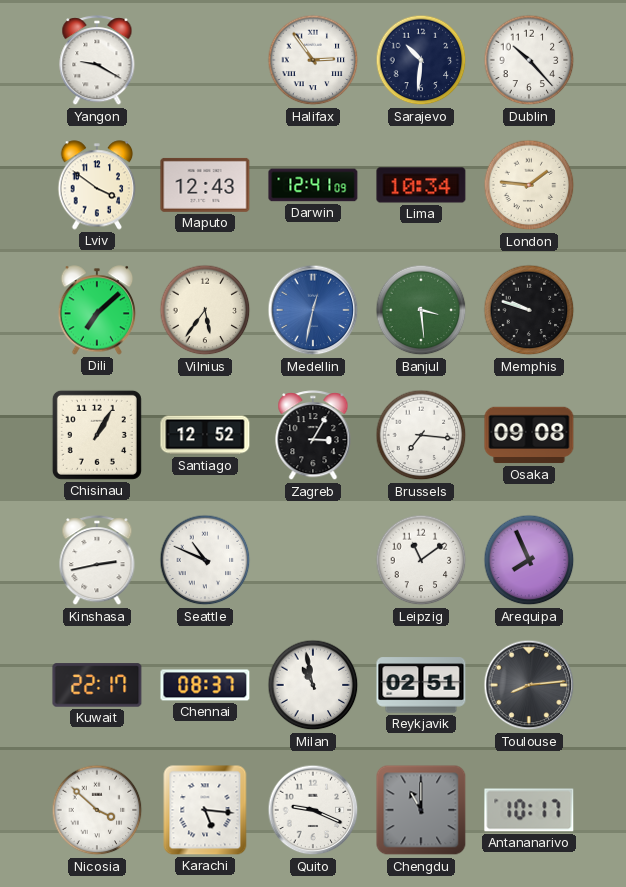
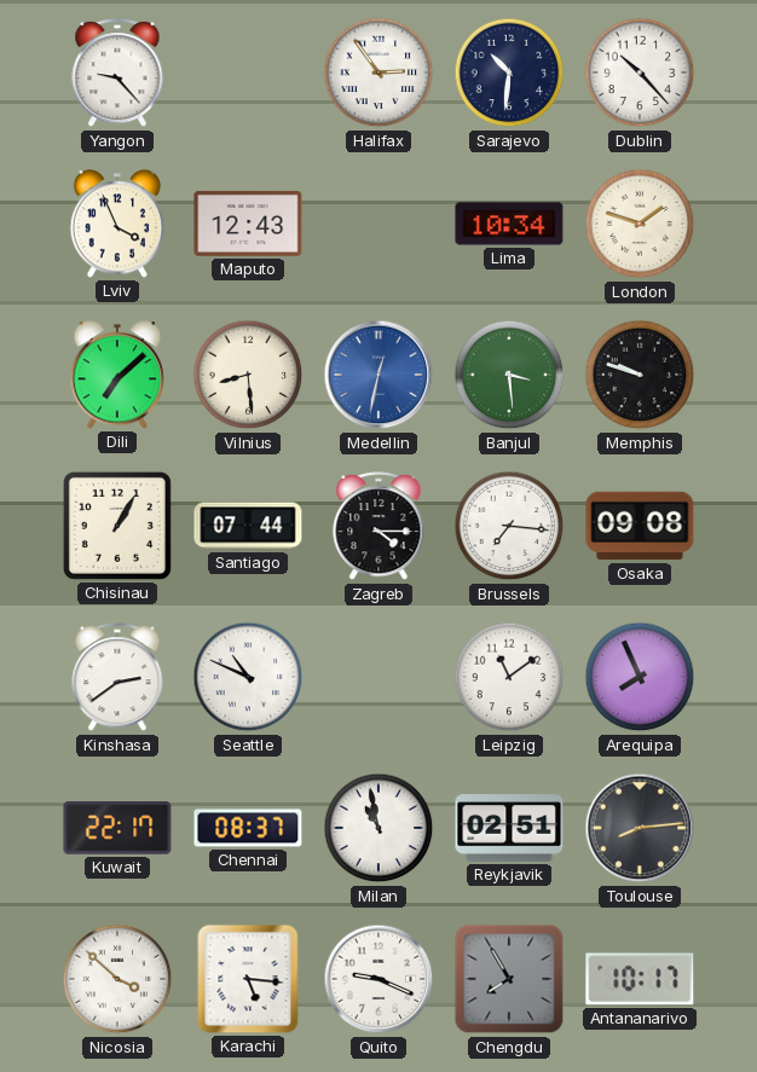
Yangon: 9:20 -> 9:23 (117, 74)
Lviv: 3:51 -> 3:56 (117, 224)
Darwin: 12:41 -> none (313, 185)
London: 1:46 -> 1:48 (640, 224)
Vilnius: 5:36 -> 8:29 (248, 375)
Santiago: 12:52 -> 07:44 (248, 526)
Zagreb: 3:05 -> 4:15 (379, 527)
Kinshasa: 2:43 -> 2:39 (117, 678)
Chengdu: 11:00 -> 7:55 (509, 979)
